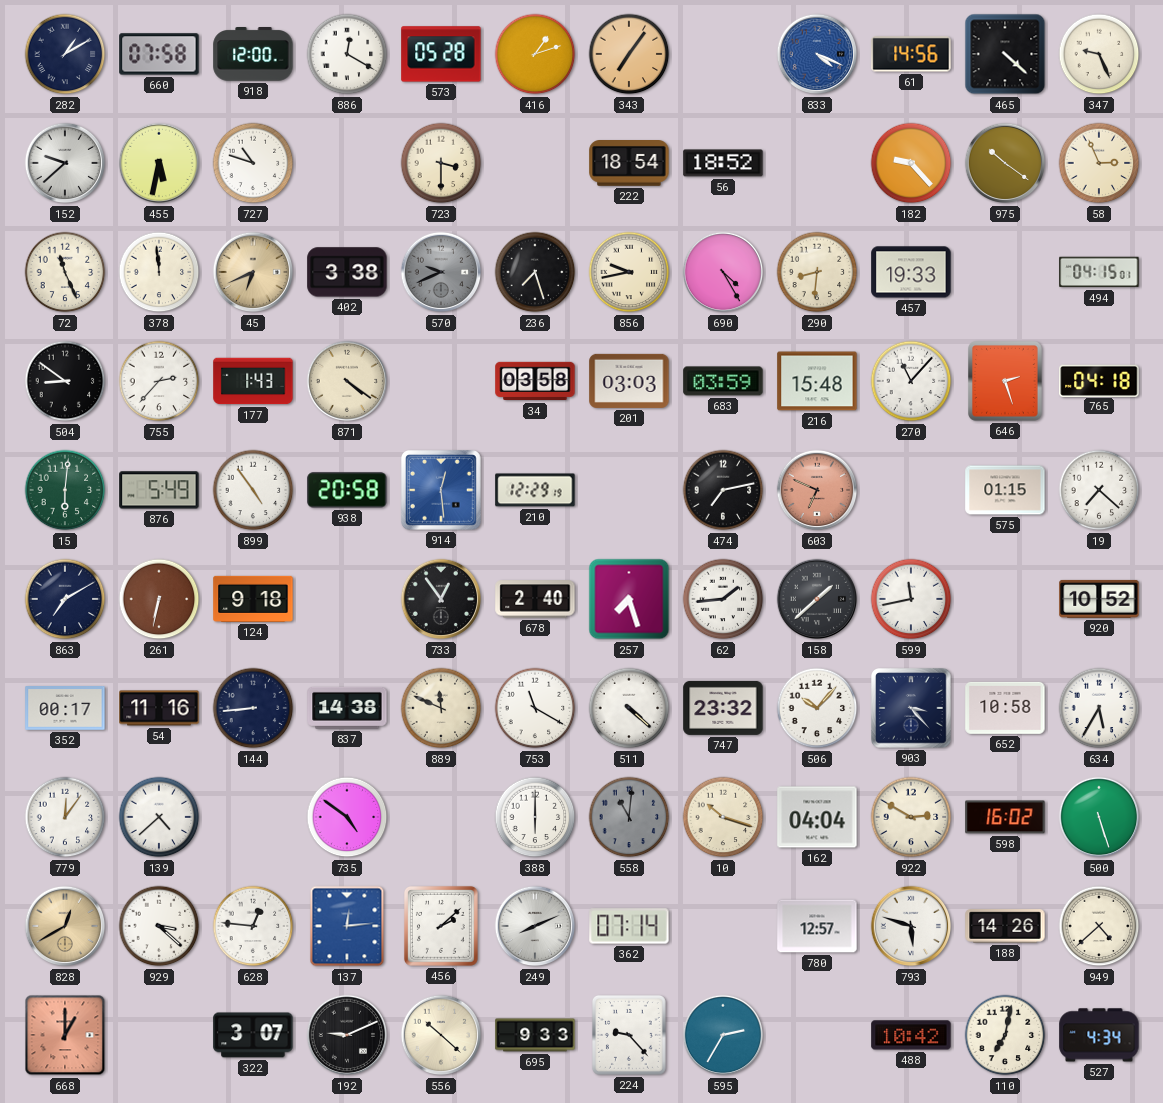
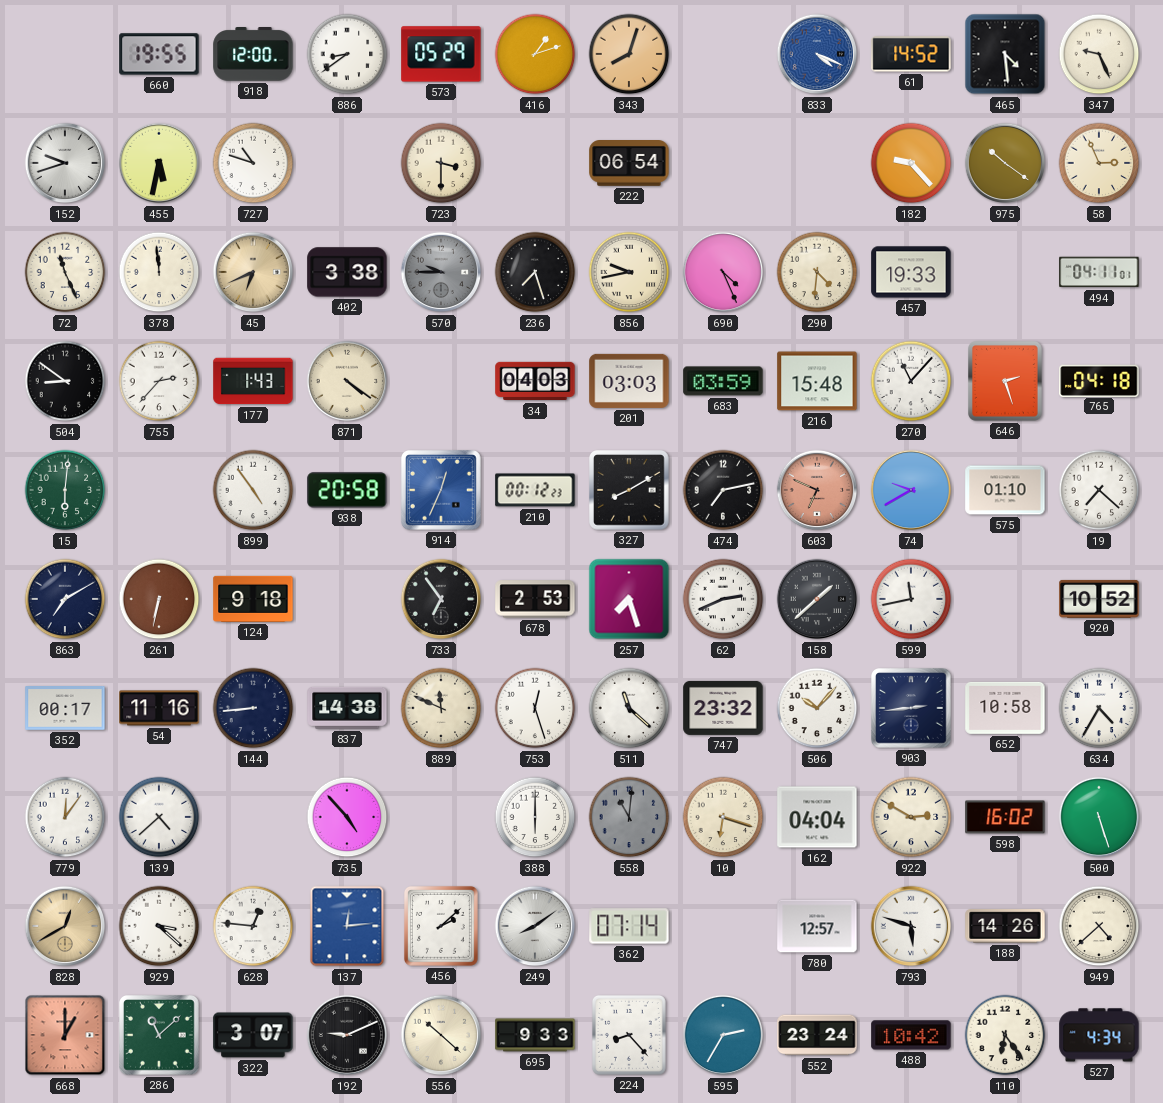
282: 1:10 -> none (65, 54)
660: 07:58 -> 19:55 (159, 54)
886: 12:20 -> 8:39 (347, 54)
573: 05:28 -> 05:29 (441, 54)
343: 7:06 -> 8:03 (629, 54)
61: 14:56 -> 14:52 (911, 54)
465: 4:22 -> 4:29 (1005, 54)
152: 9:38 -> 9:42 (65, 163)
222: 18:54 -> 06:54 (629, 164)
56: 18:52 -> none (723, 163)
570: 9:41 -> 9:45 (441, 272)
690: 4:25 -> 4:26 (723, 272)
290: 8:31 -> 4:31 (817, 272)
494: 04:15 -> 04:11 (1099, 272)
34: 03:58 -> 04:03 (535, 381)
876: 5:49 -> none (159, 490)
914: 12:29 -> 12:34 (442, 491)
210: 12:29 -> 00:12 (535, 490)
327: none -> 8:10 (630, 491)
74: none -> 9:40 (911, 490)
575: 01:15 -> 01:10 (1005, 490)
733: 12:54 -> 6:54 (441, 599)
678: 2:40 -> 2:53 (535, 599)
62: 1:44 -> 2:41 (723, 599)
753: 11:20 -> 12:27 (535, 708)
511: 4:22 -> 11:22 (629, 708)
903: 3:23 -> 2:44 (912, 709)
634: 5:35 -> 4:35 (1099, 708)
735: 4:51 -> 4:53 (347, 817)
10: 10:18 -> 6:18 (723, 817)
249: 8:11 -> 8:09 (535, 926)
286: none -> 11:08 (160, 1036)
224: 9:23 -> 8:23 (629, 1035)
552: none -> 23:24 (817, 1035)
110: 7:02 -> 6:24 (1005, 1035)
